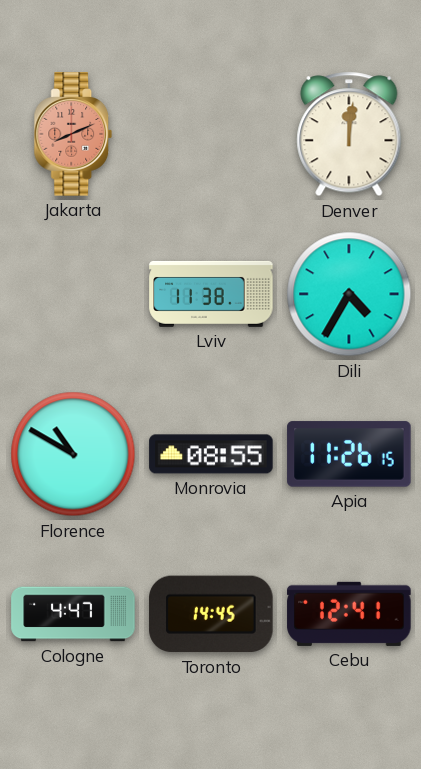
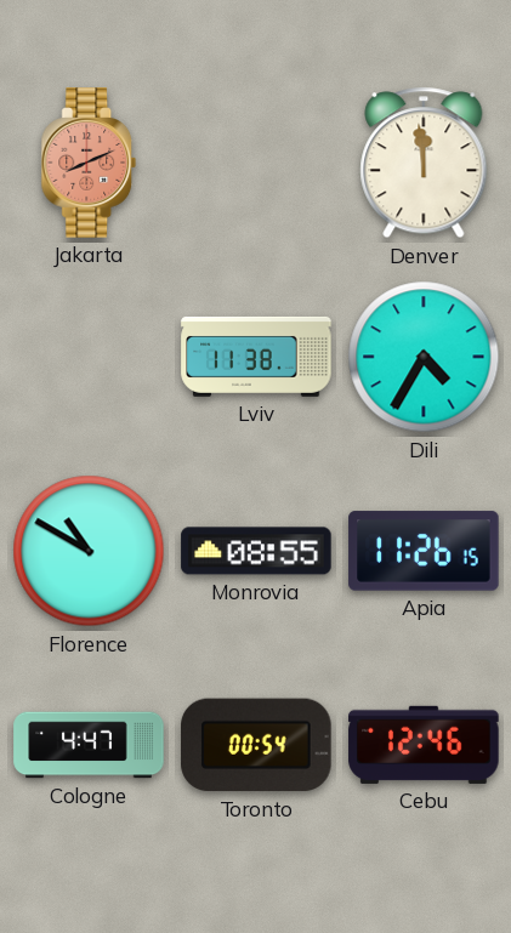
Denver: 12:01 -> 11:59 (424, 163)
Toronto: 14:45 -> 00:54 (256, 745)
Cebu: 12:41 -> 12:46 (424, 745)
